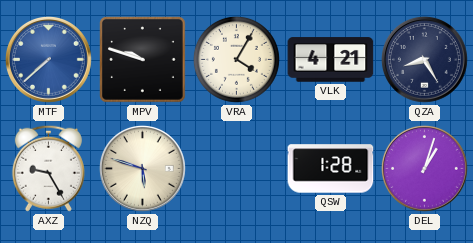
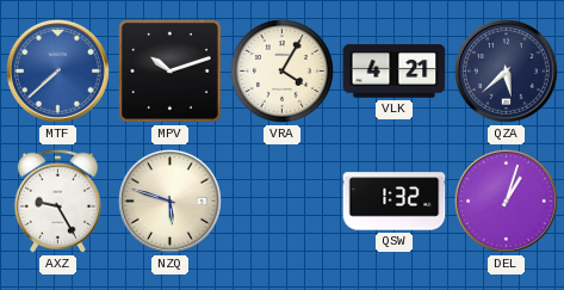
MPV: 9:48 -> 10:12 (171, 72)
QZA: 8:25 -> 5:38 (506, 70)
QSW: 1:28 -> 1:32 (395, 202)
